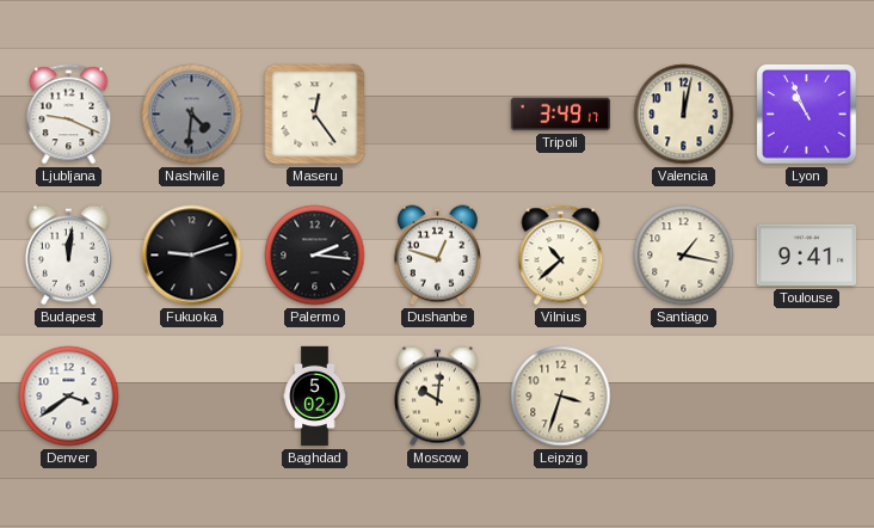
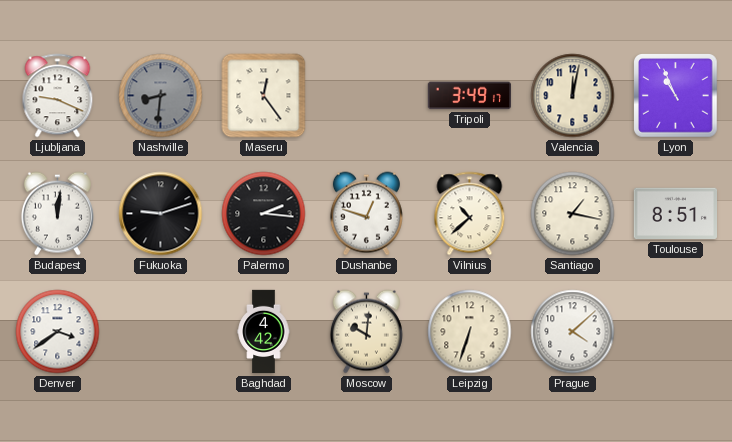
Nashville: 4:31 -> 8:31 (161, 96)
Toulouse: 9:41 -> 8:51 (675, 214)
Baghdad: 5:02 -> 4:42 (264, 332)
Leipzig: 3:33 -> 6:33 (470, 332)
Prague: none -> 4:08 (573, 332)
